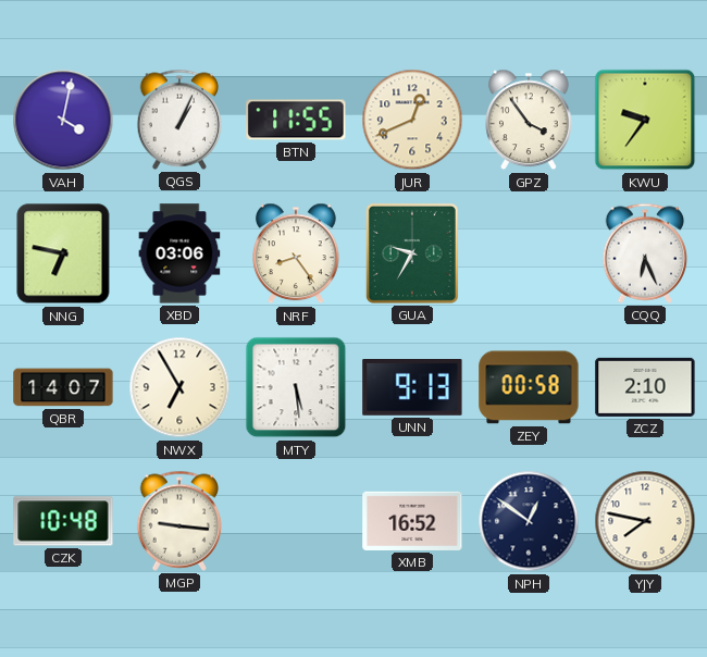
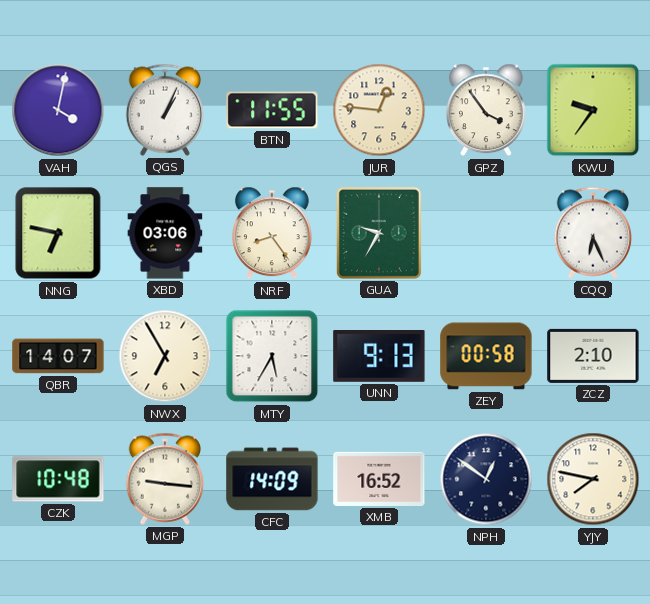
JUR: 12:41 -> 12:46 (379, 110)
MTY: 5:29 -> 5:35 (272, 356)
CFC: none -> 14:09 (272, 479)
